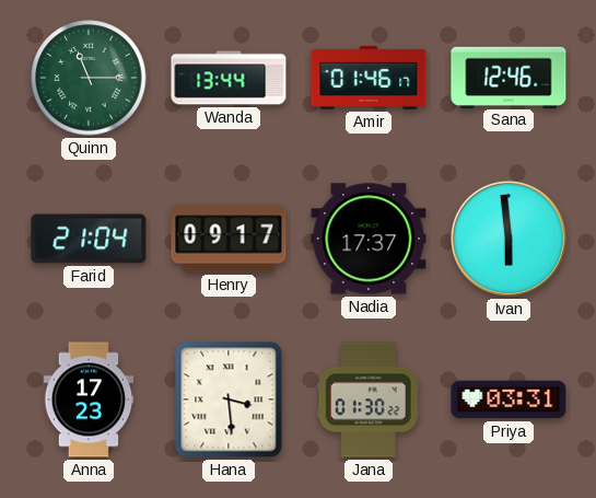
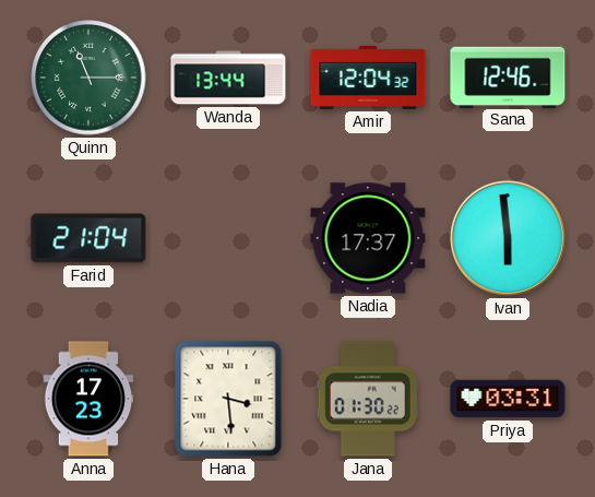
Amir: 01:46 -> 12:04 (368, 78)
Henry: 09:17 -> none (229, 239)
